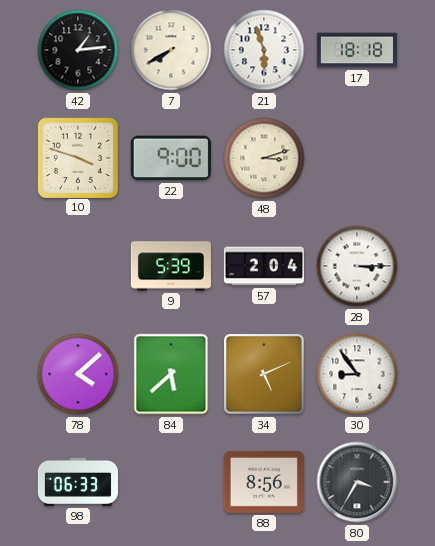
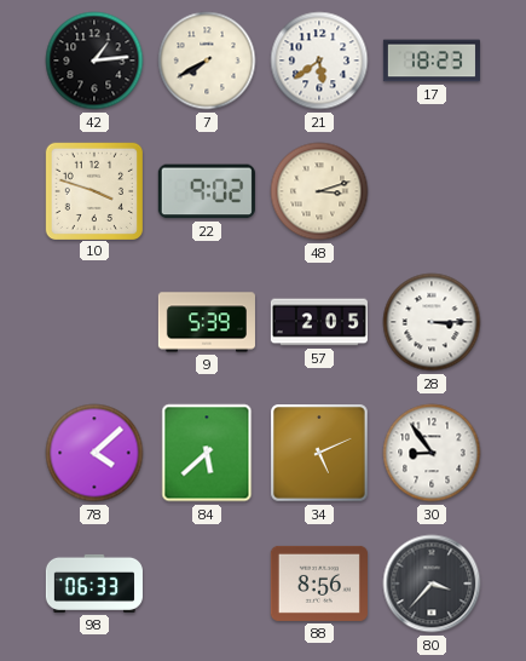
21: 5:57 -> 5:39 (319, 61)
17: 18:18 -> 18:23 (432, 61)
22: 9:00 -> 9:02 (207, 191)
57: 2:04 -> 2:05 (319, 322)
80: 3:35 -> 3:37 (432, 584)
